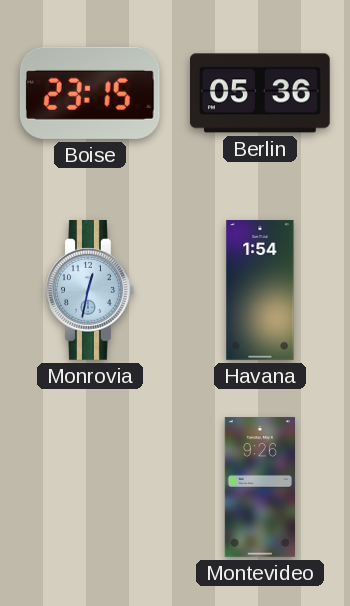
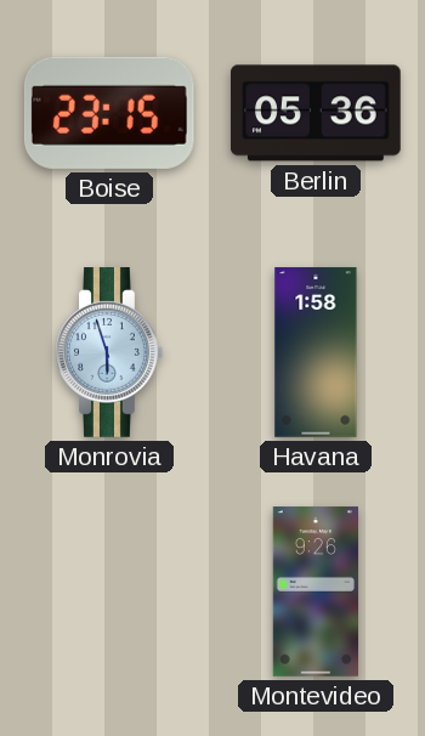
Monrovia: 12:32 -> 5:57 (109, 353)
Havana: 1:54 -> 1:58 (316, 352)
